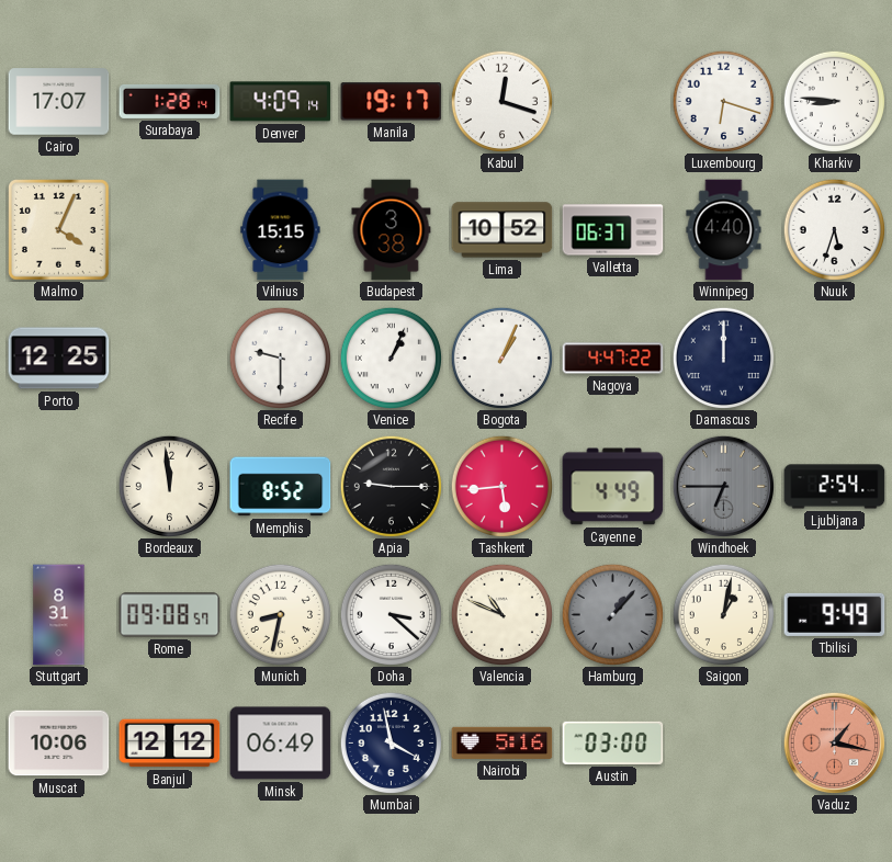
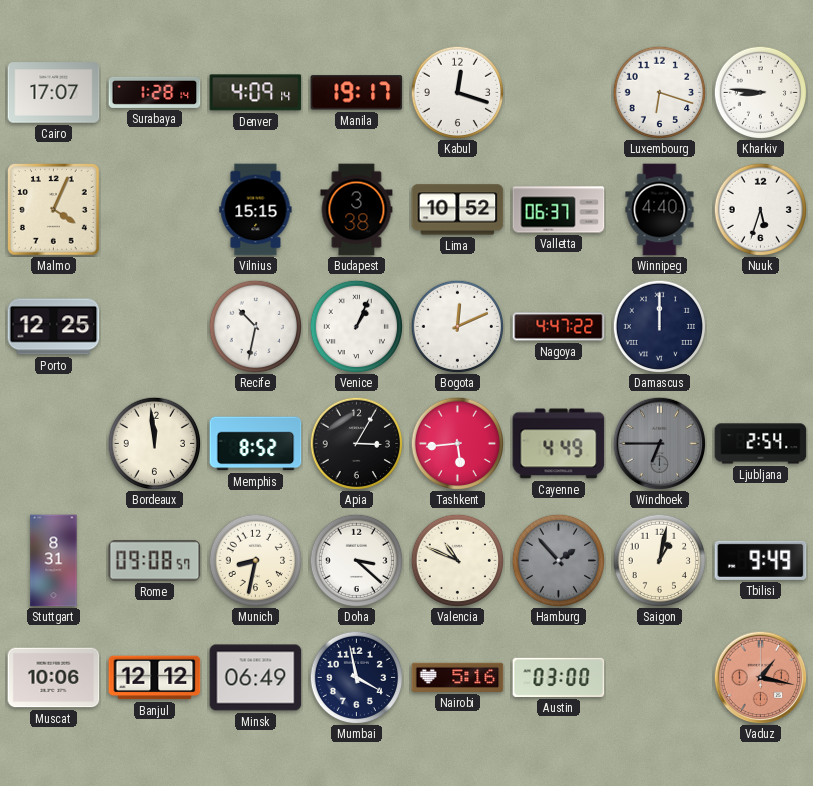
Recife: 9:30 -> 10:32 (255, 326)
Bogota: 1:04 -> 12:11 (457, 326)
Apia: 9:15 -> 3:05 (356, 443)
Hamburg: 1:07 -> 1:53 (558, 560)
